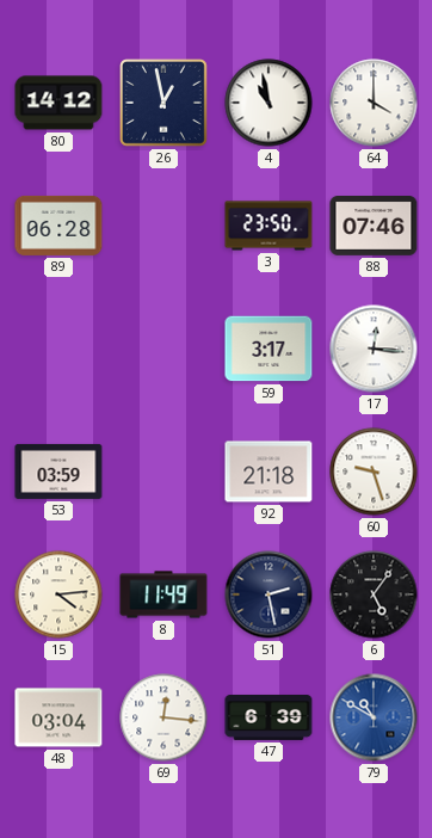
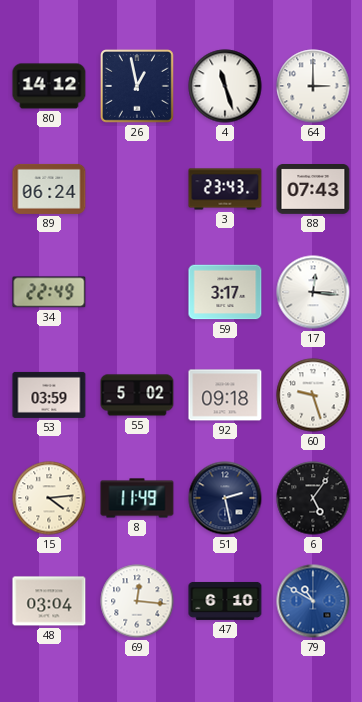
4: 10:58 -> 11:27 (225, 86)
64: 4:00 -> 3:00 (313, 86)
89: 06:28 -> 06:24 (49, 189)
3: 23:50 -> 23:43 (225, 189)
88: 07:46 -> 07:43 (313, 190)
34: none -> 22:49 (49, 292)
55: none -> 5:02 (137, 395)
92: 21:18 -> 09:18 (225, 395)
47: 6:39 -> 6:10 (225, 601)
